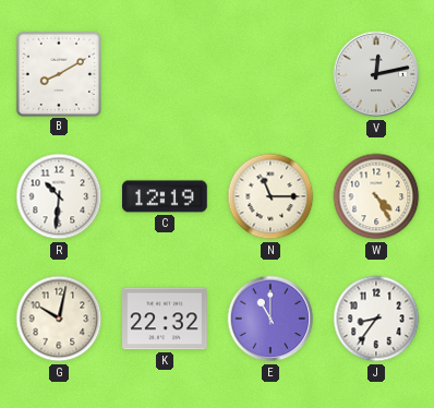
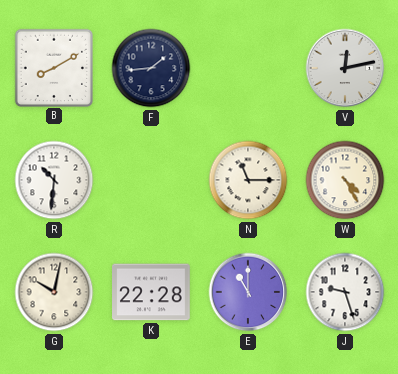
F: none -> 1:44 (151, 68)
C: 12:19 -> none (165, 196)
K: 22:32 -> 22:28 (152, 292)
J: 8:36 -> 9:27 (345, 292)
